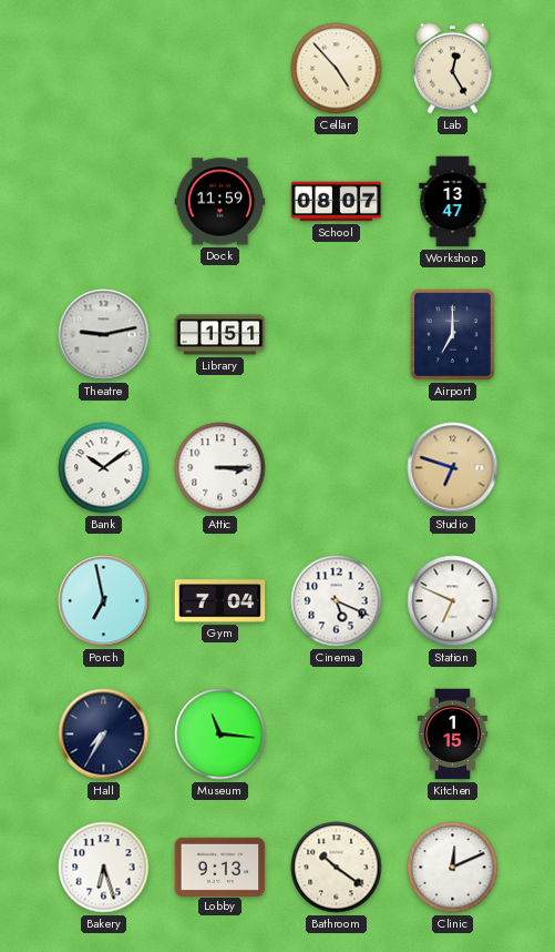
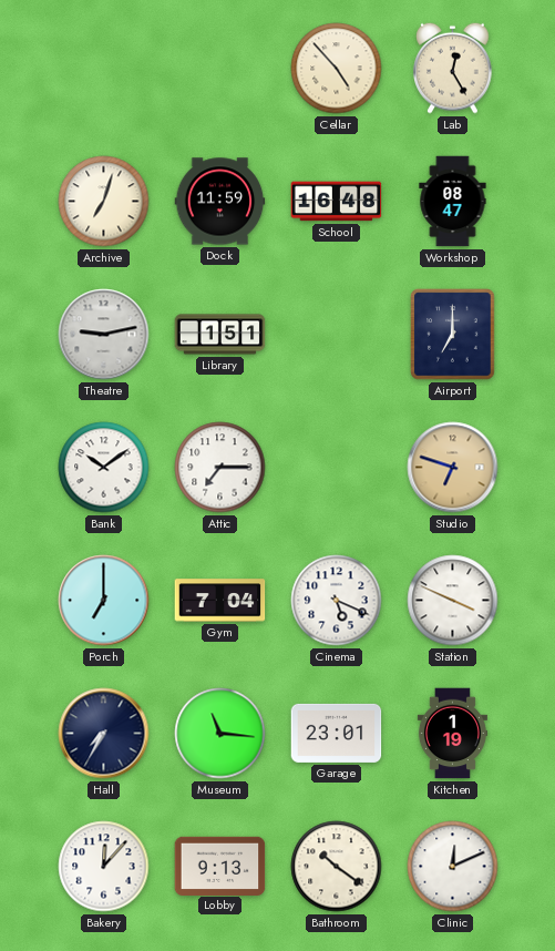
Archive: none -> 7:03 (104, 202)
School: 08:07 -> 16:48 (337, 202)
Workshop: 13:47 -> 08:47 (453, 202)
Attic: 3:15 -> 7:15 (220, 468)
Porch: 6:58 -> 7:00 (104, 601)
Station: 6:49 -> 3:49 (453, 601)
Garage: none -> 23:01 (337, 733)
Kitchen: 1:15 -> 1:19 (452, 734)
Bakery: 6:27 -> 12:07 (104, 867)
